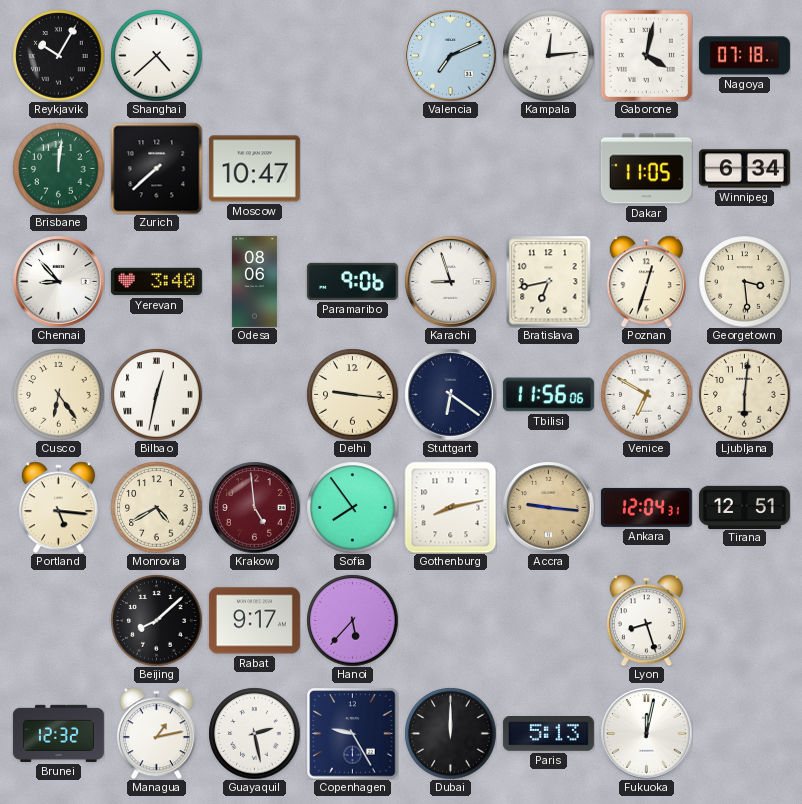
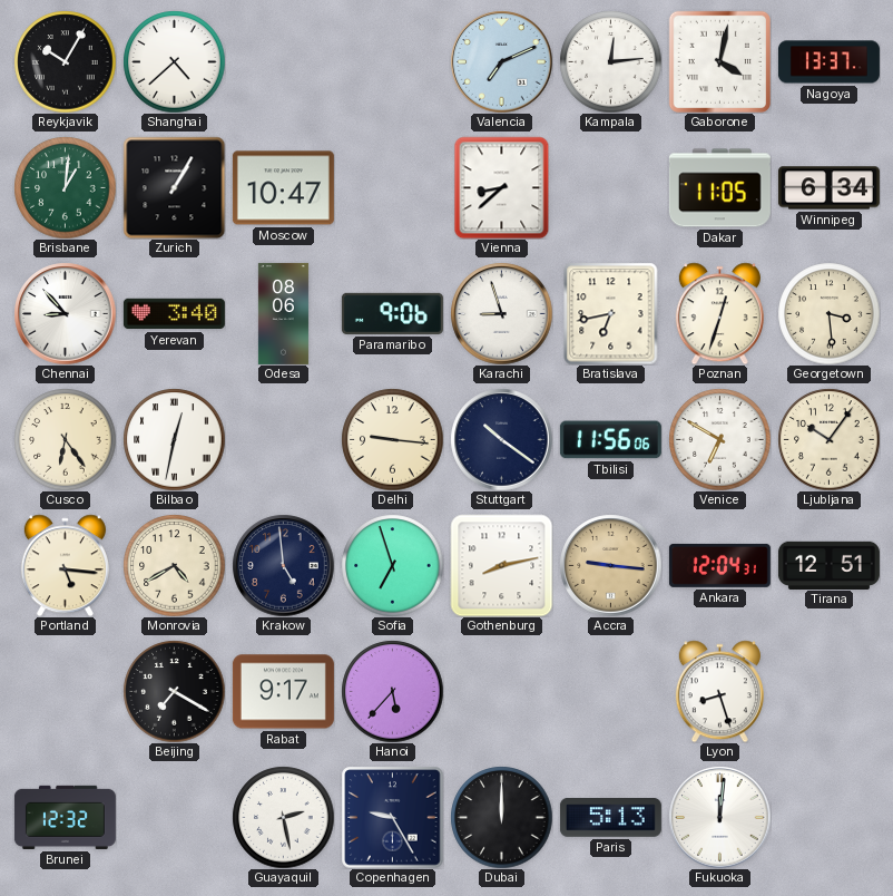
Nagoya: 07:18 -> 13:37 (828, 62)
Brisbane: 12:01 -> 1:01 (65, 187)
Zurich: 7:38 -> 1:05 (174, 187)
Vienna: none -> 8:38 (502, 187)
Stuttgart: 6:21 -> 10:21 (501, 439)
Ljubljana: 6:01 -> 10:06 (828, 439)
Krakow dial: burgundy -> navy (283, 565)
Sofia: 7:54 -> 6:57 (392, 565)
Beijing: 8:08 -> 7:20 (174, 691)
Managua: 1:13 -> none (156, 733)
Fukuoka: 12:02 -> 12:01 (719, 817)
